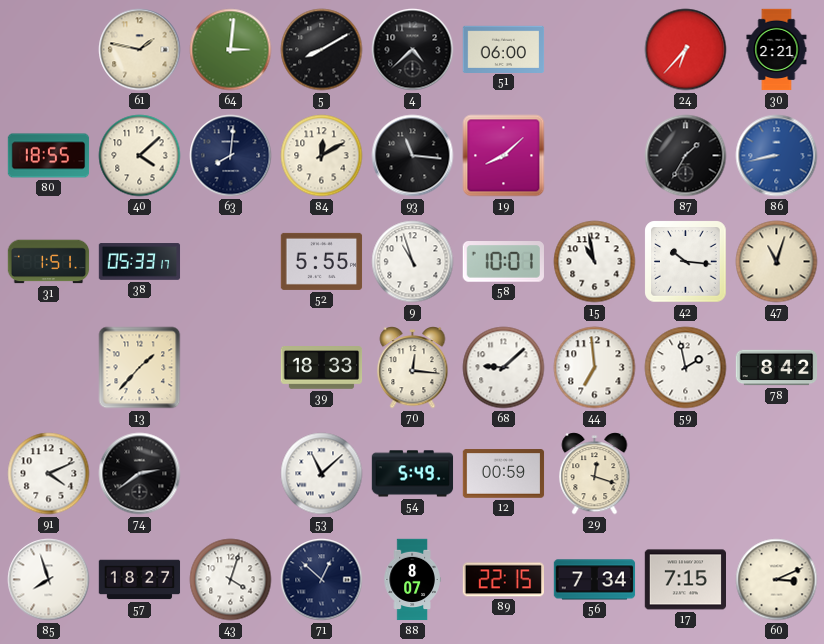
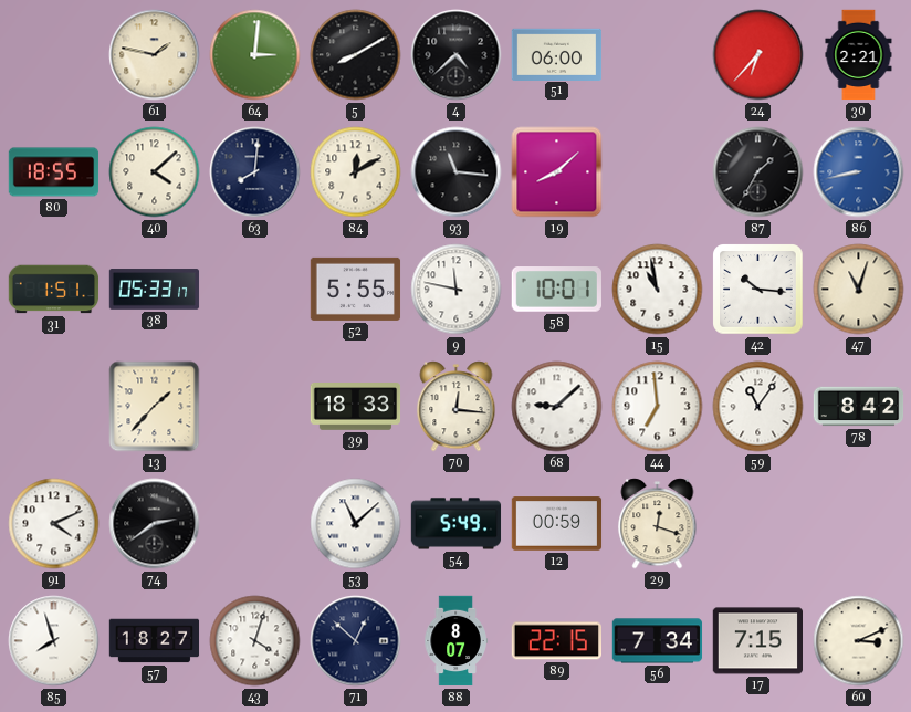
9: 10:57 -> 11:47 (457, 290)
59: 1:58 -> 11:06 (758, 407)
